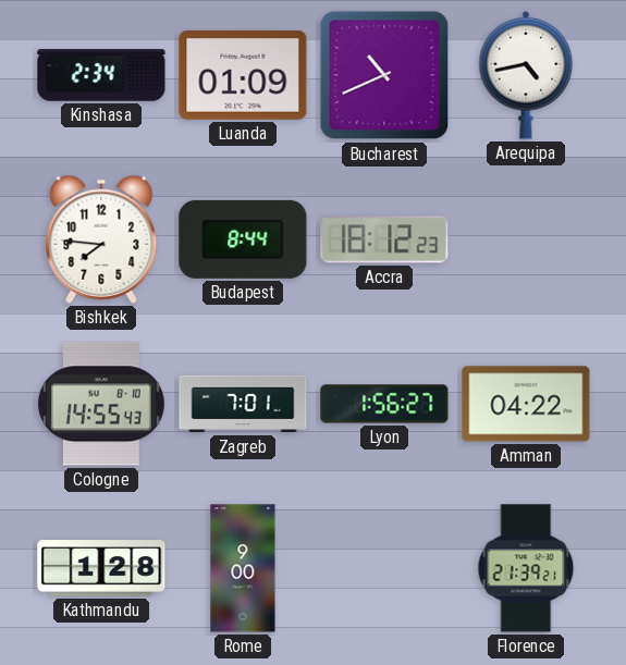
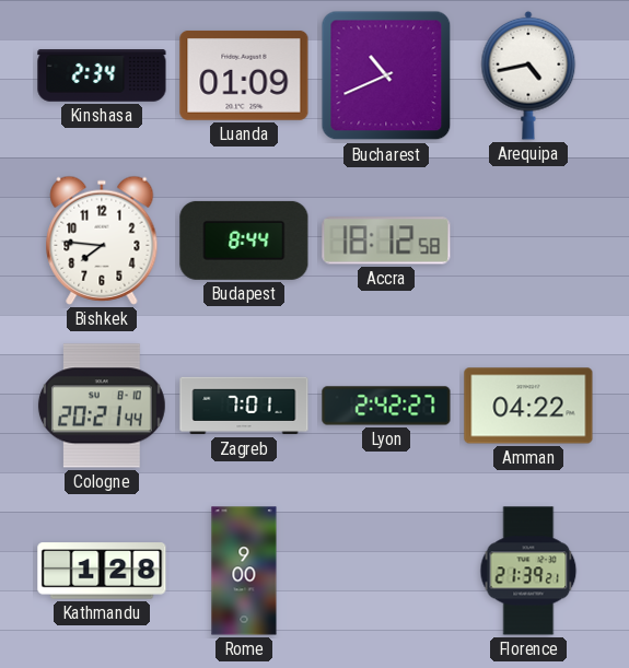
Accra: 18:12:23 -> 18:12:58 (386, 241)
Cologne: 14:55 -> 20:21 (102, 406)
Lyon: 1:56 -> 2:42 (386, 406)
